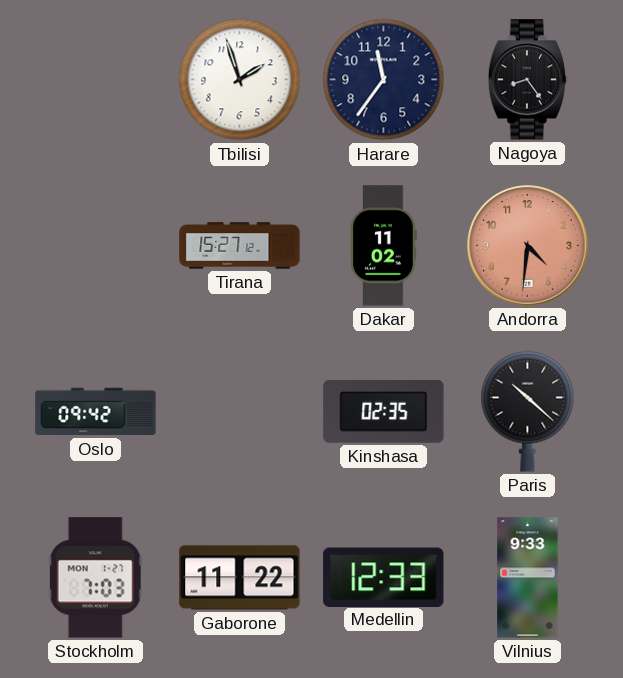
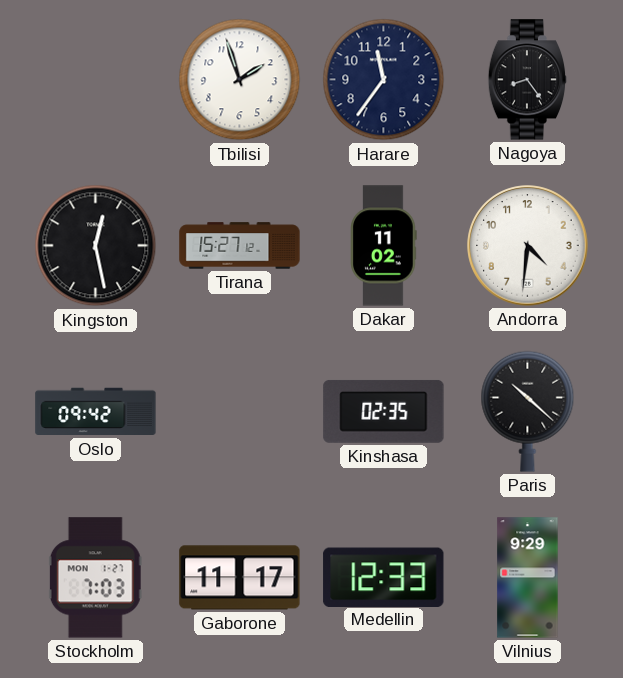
Kingston: none -> 12:28 (96, 246)
Andorra dial: salmon -> white (528, 246)
Gaborone: 11:22 -> 11:17 (240, 578)
Vilnius: 9:33 -> 9:29 (528, 578)
